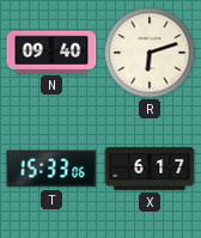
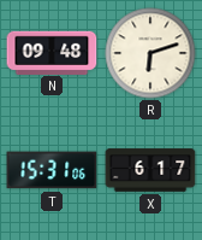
N: 09:40 -> 09:48 (52, 52)
T: 15:33 -> 15:31 (52, 170)
